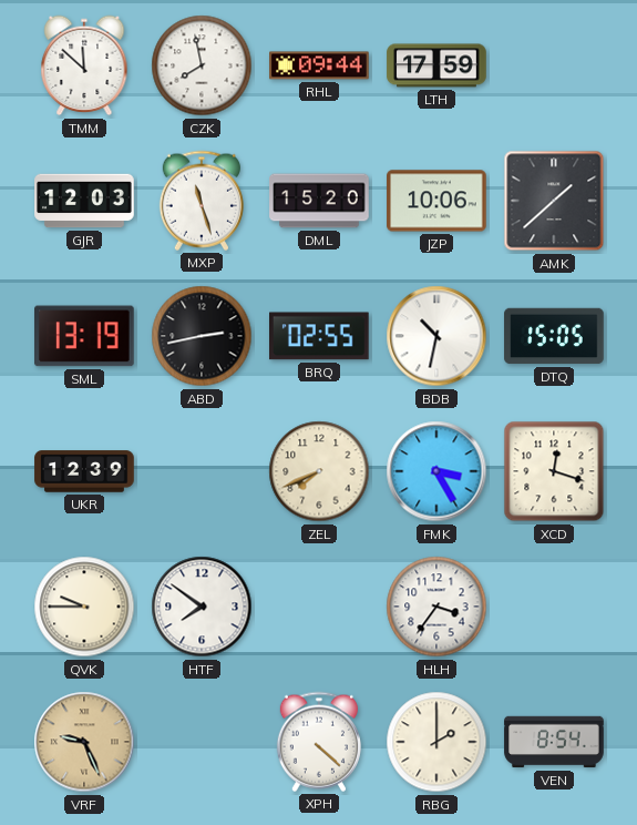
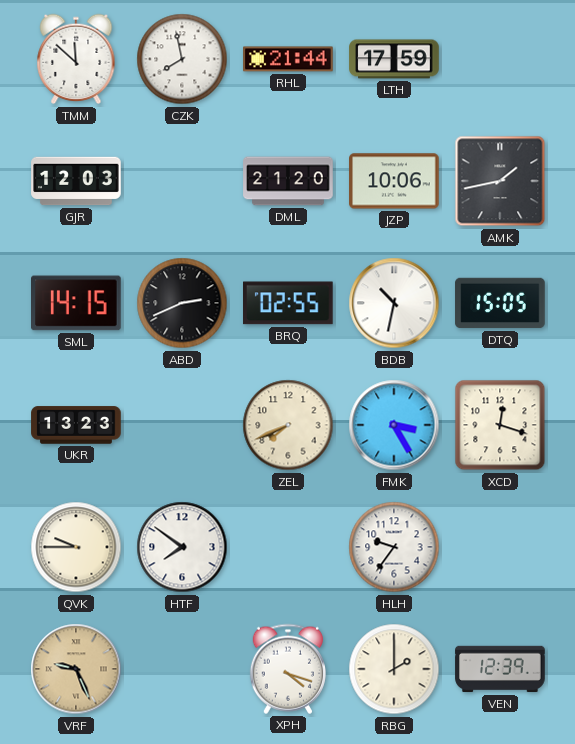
RHL: 09:44 -> 21:44 (288, 59)
MXP: 11:27 -> none (202, 201)
DML: 15:20 -> 21:20 (288, 181)
AMK: 1:38 -> 1:43 (500, 181)
SML: 13:19 -> 14:15 (77, 303)
ABD: 2:43 -> 2:41 (182, 303)
UKR: 12:39 -> 13:23 (76, 425)
HLH: 3:36 -> 9:36 (394, 547)
XPH: 4:22 -> 4:18 (288, 669)
VEN: 8:54 -> 12:39 (500, 669)
